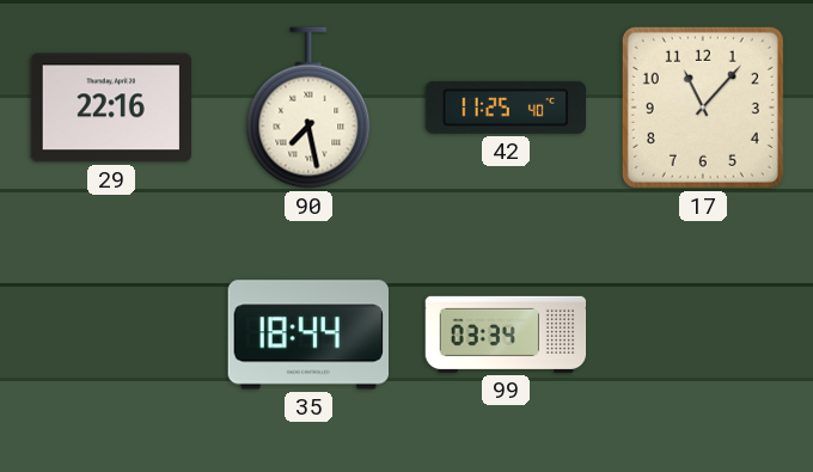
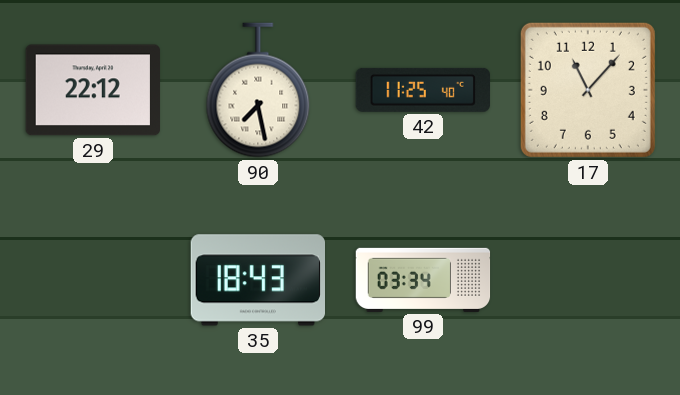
29: 22:16 -> 22:12 (92, 90)
35: 18:44 -> 18:43 (257, 280)
